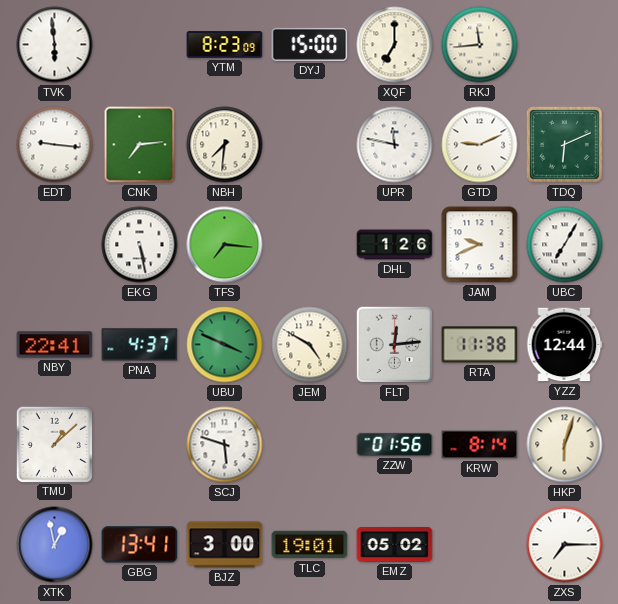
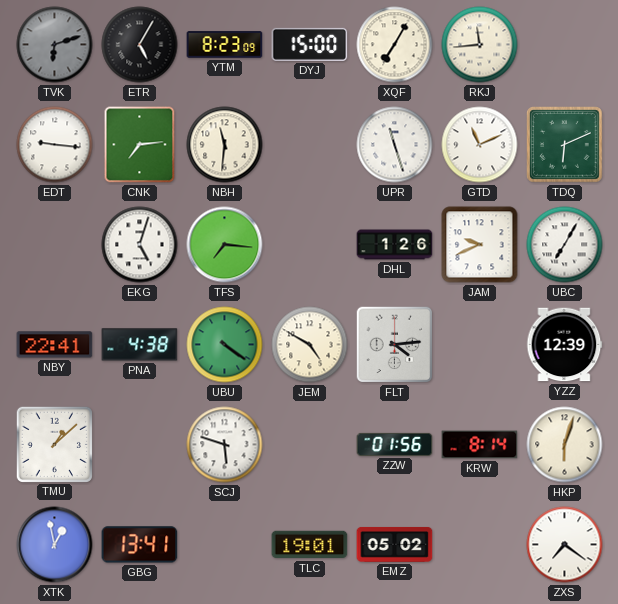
TVK: 5:59 -> 6:12 (55, 45)
TVK dial: white -> grey (55, 45)
ETR: none -> 5:05 (140, 45)
XQF: 7:00 -> 7:05 (395, 45)
NBH: 7:31 -> 11:31 (225, 145)
UPR: 11:47 -> 11:27 (395, 145)
GTD: 9:11 -> 11:11 (480, 145)
EKG: 5:28 -> 5:03 (140, 245)
PNA: 4:37 -> 4:38 (140, 345)
UBU: 3:49 -> 4:21 (225, 345)
FLT: 12:14 -> 4:14 (395, 345)
RTA: 11:38 -> none (480, 345)
YZZ: 12:44 -> 12:39 (564, 345)
BJZ: 3:00 -> none (225, 545)
ZXS: 7:15 -> 7:21 (565, 545)
